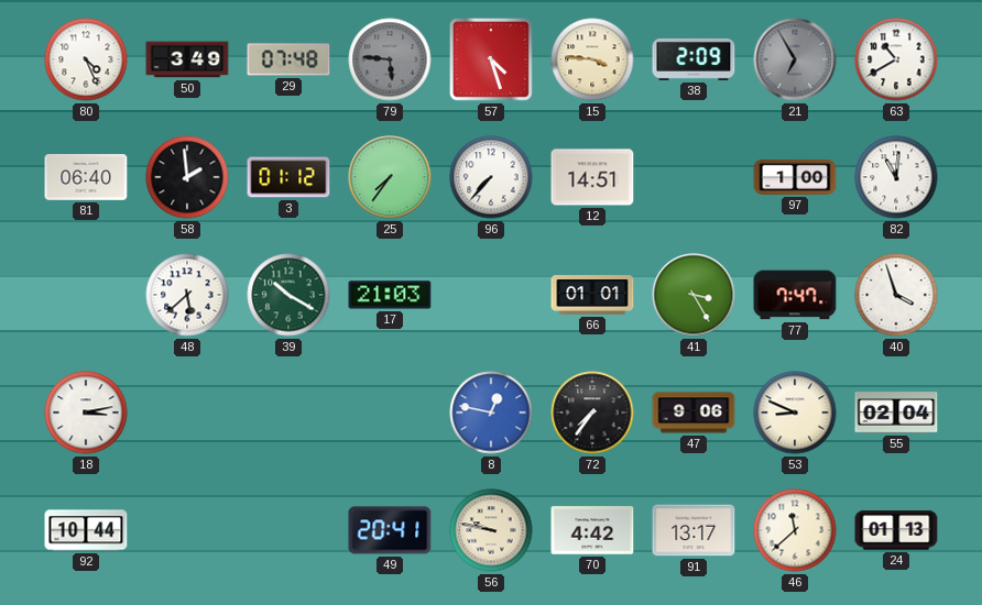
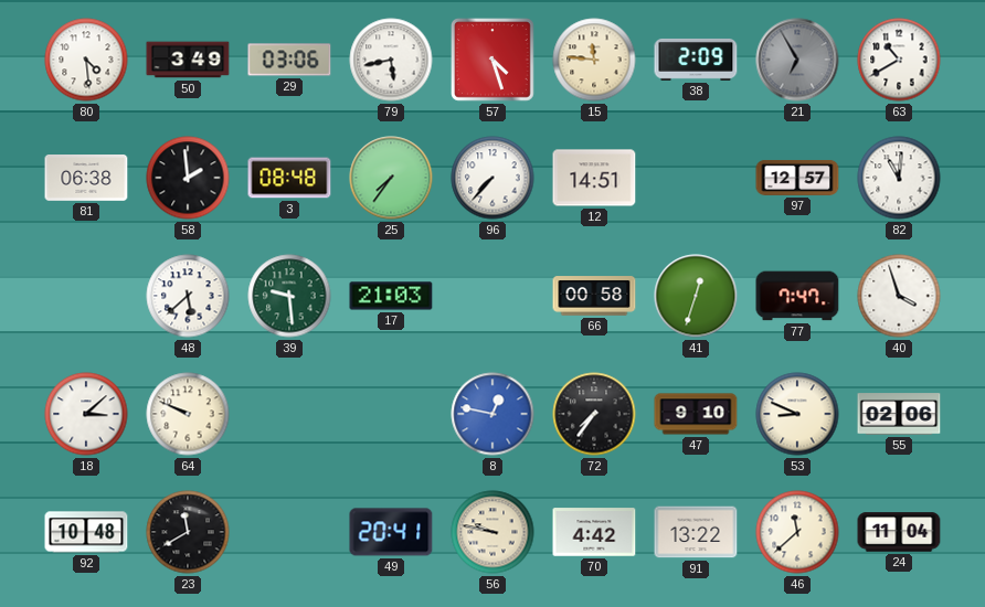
80: 4:26 -> 4:29 (86, 60)
29: 07:48 -> 03:06 (289, 60)
79: 5:46 -> 5:43 (391, 60)
79 dial: grey -> white (391, 60)
15: 3:46 -> 11:46 (594, 60)
81: 06:40 -> 06:38 (86, 179)
3: 01:12 -> 08:48 (289, 178)
97: 1:00 -> 12:57 (797, 178)
39: 10:20 -> 9:29 (289, 296)
66: 01:01 -> 00:58 (594, 296)
41: 3:25 -> 12:33 (696, 296)
18: 3:13 -> 3:08 (86, 414)
64: none -> 9:49 (188, 414)
47: 9:06 -> 9:10 (696, 414)
55: 02:04 -> 02:06 (899, 414)
92: 10:44 -> 10:48 (86, 532)
23: none -> 11:40 (188, 532)
91: 13:17 -> 13:22 (696, 532)
24: 01:13 -> 11:04 (899, 532)
